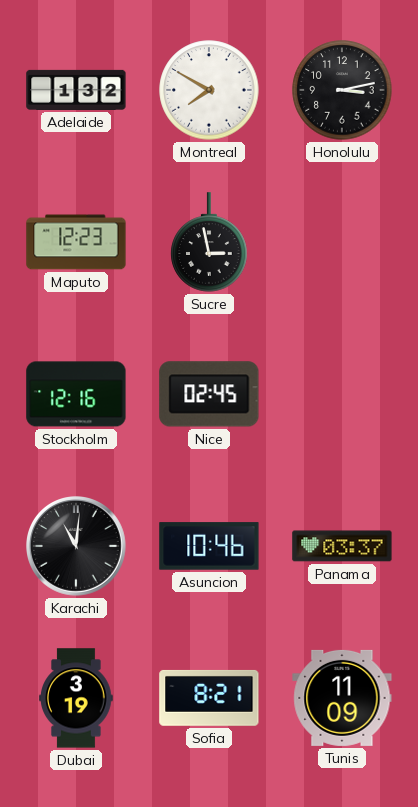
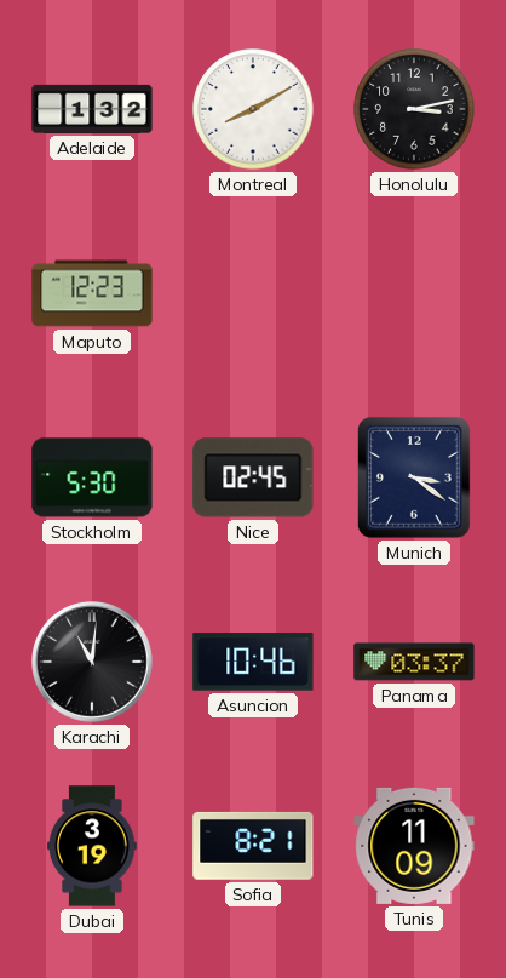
Montreal: 7:50 -> 8:10 (253, 109)
Sucre: 2:58 -> none (209, 242)
Stockholm: 12:16 -> 5:30 (92, 477)
Munich: none -> 3:21 (415, 479)
